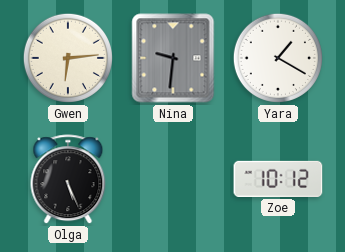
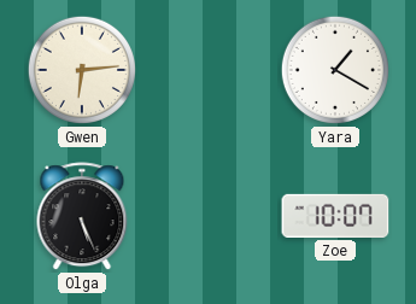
Nina: 9:31 -> none (173, 58)
Zoe: 10:12 -> 10:07 (335, 216)
